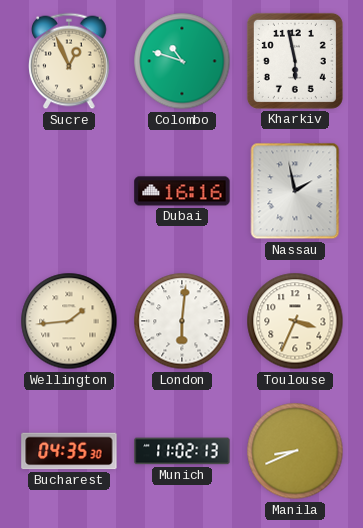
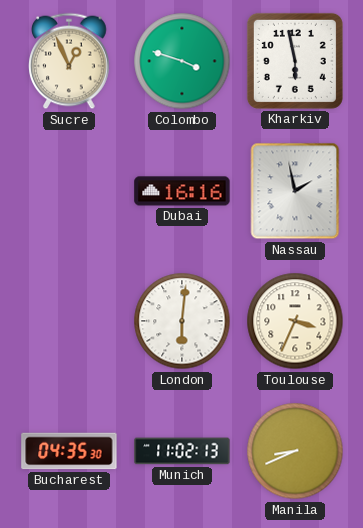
Colombo: 10:48 -> 3:48 (182, 61)
Wellington: 1:44 -> none (69, 321)
